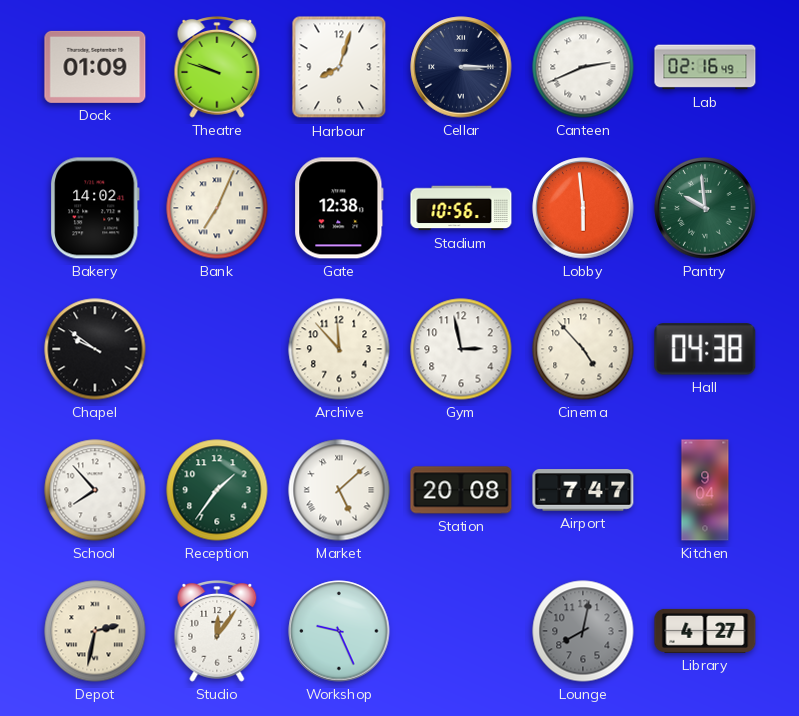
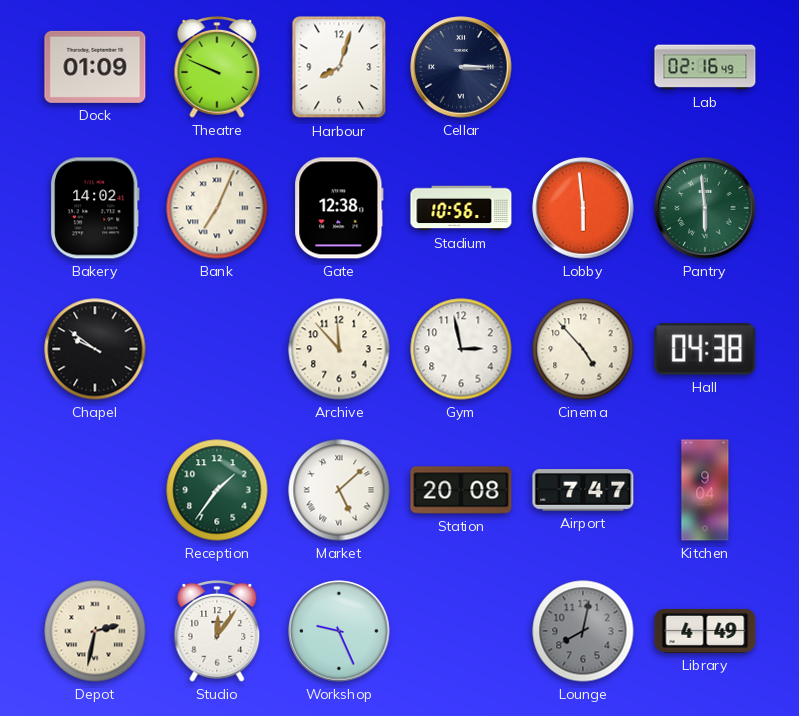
Theatre: 9:48 -> 9:49 (217, 68)
Canteen: 2:41 -> none (583, 67)
Pantry: 9:59 -> 5:59 (705, 208)
School: 7:53 -> none (95, 490)
Library: 4:27 -> 4:49 (705, 631)
